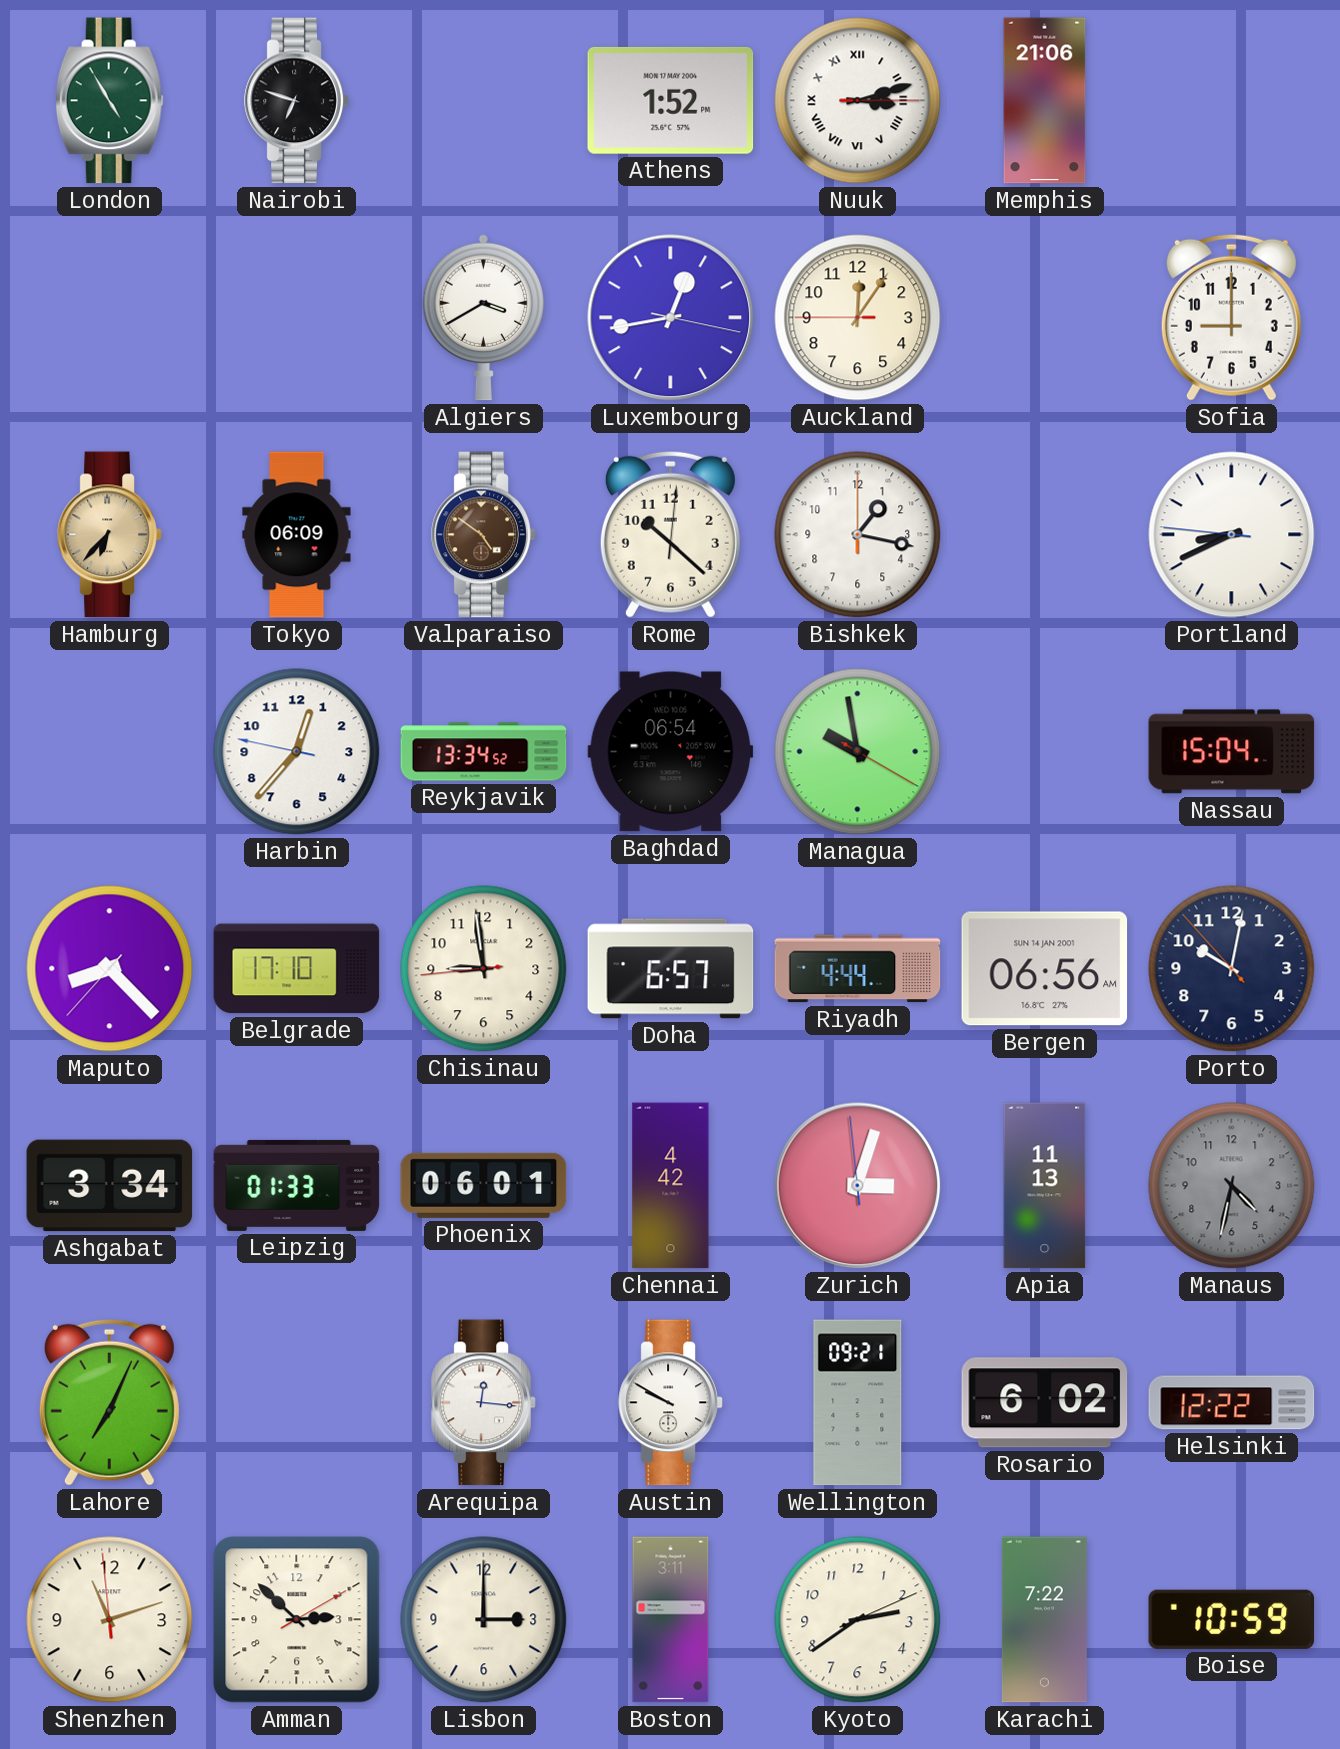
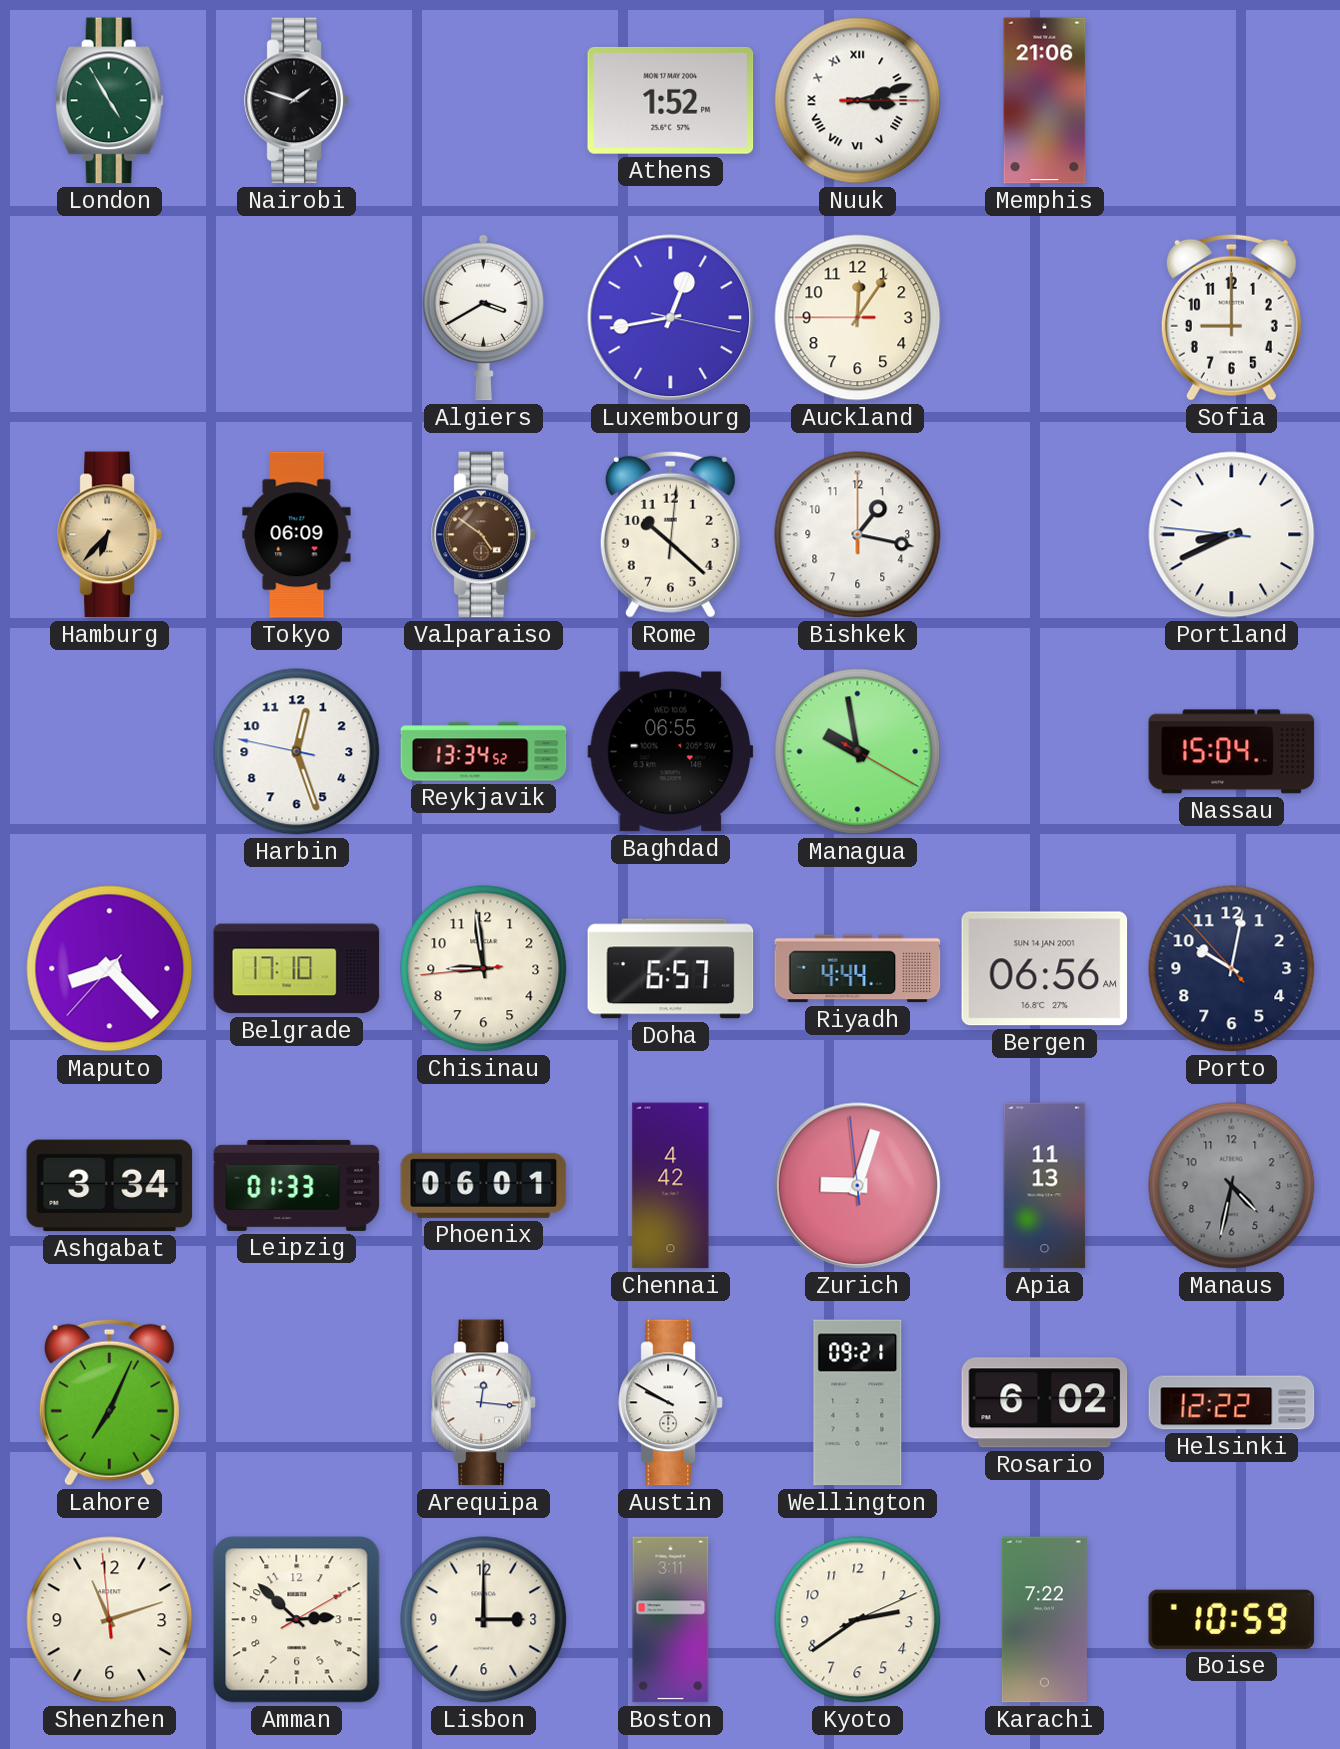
Nairobi: 6:48 -> 1:48 (297, 101)
Harbin: 12:36 -> 12:26 (297, 752)
Baghdad: 06:54 -> 06:55 (671, 752)
Zurich: 3:02 -> 9:02 (858, 1186)
